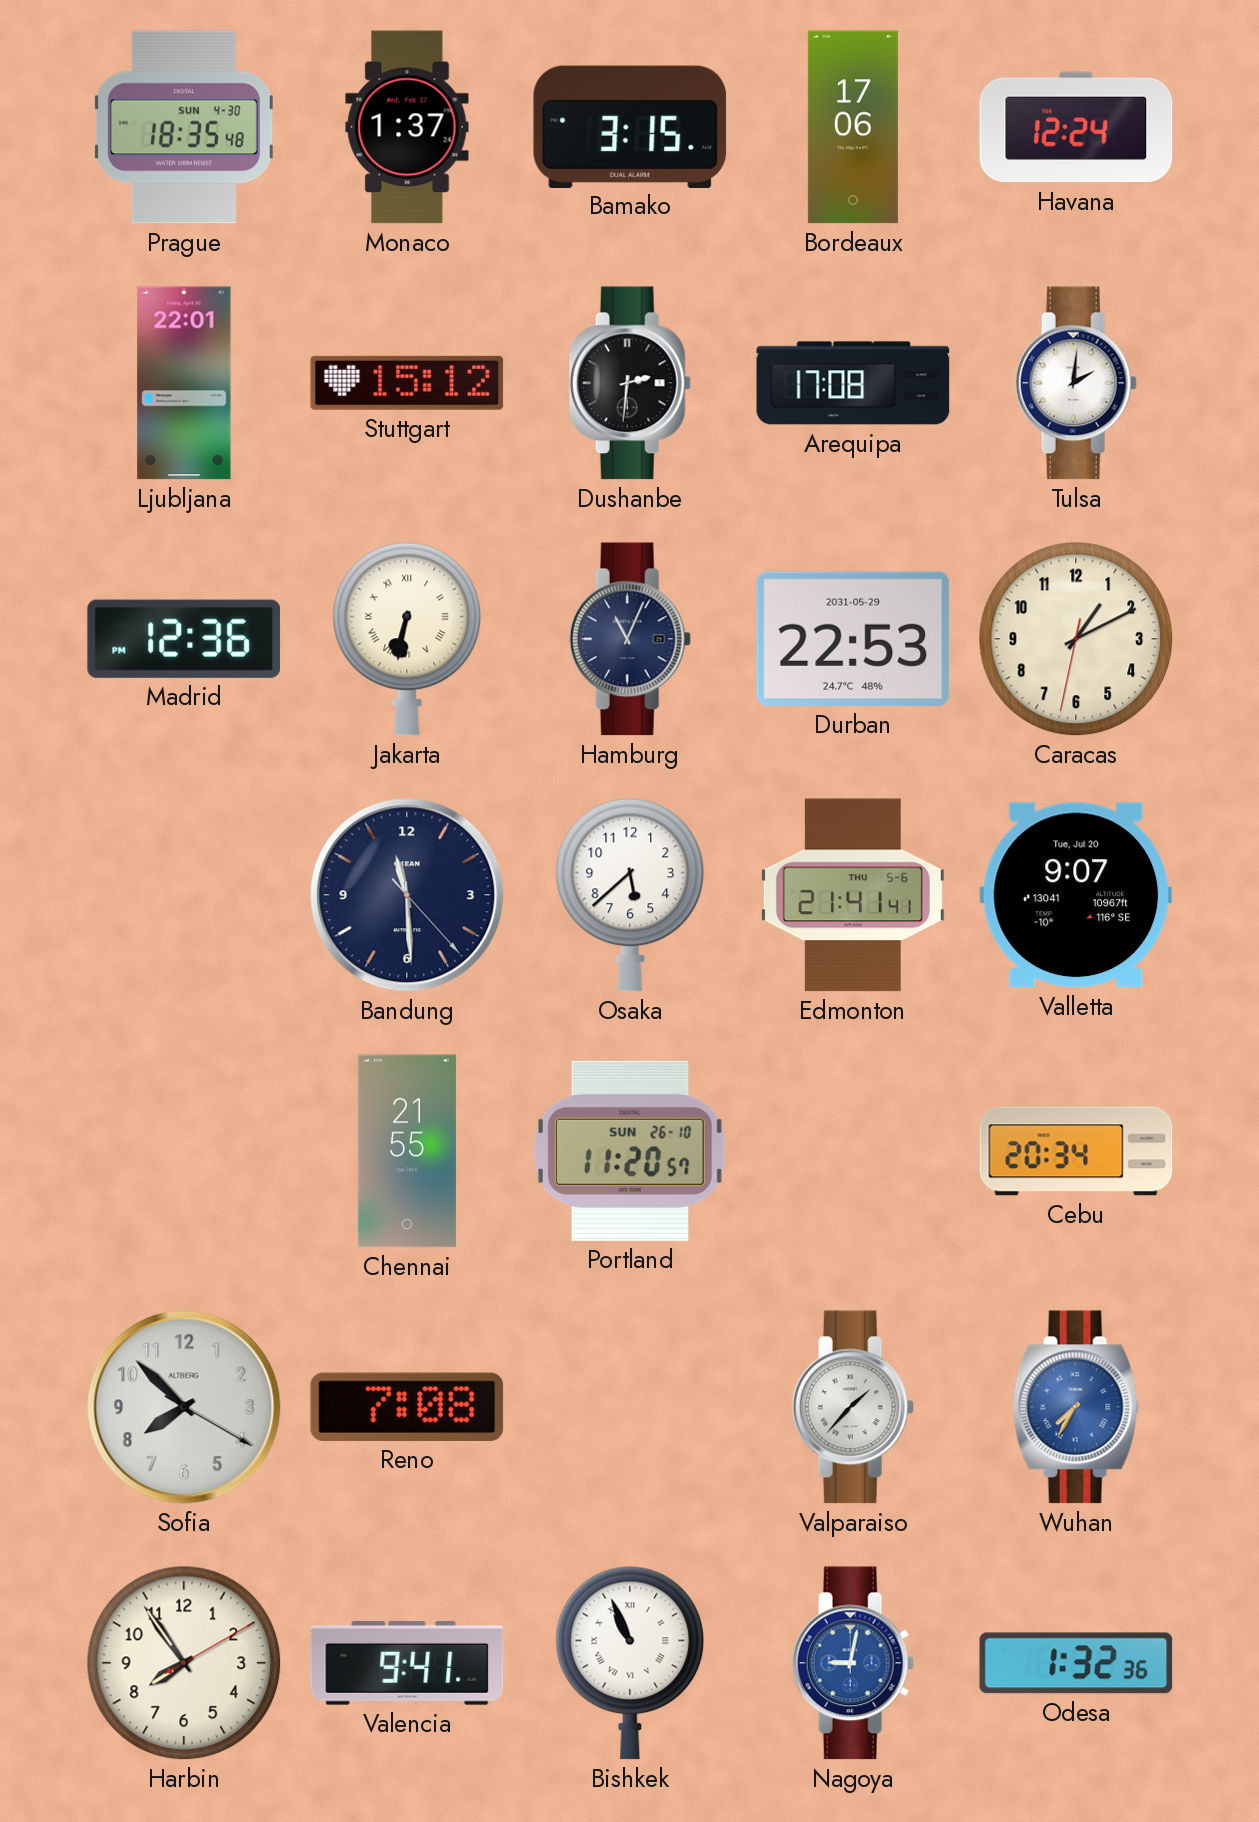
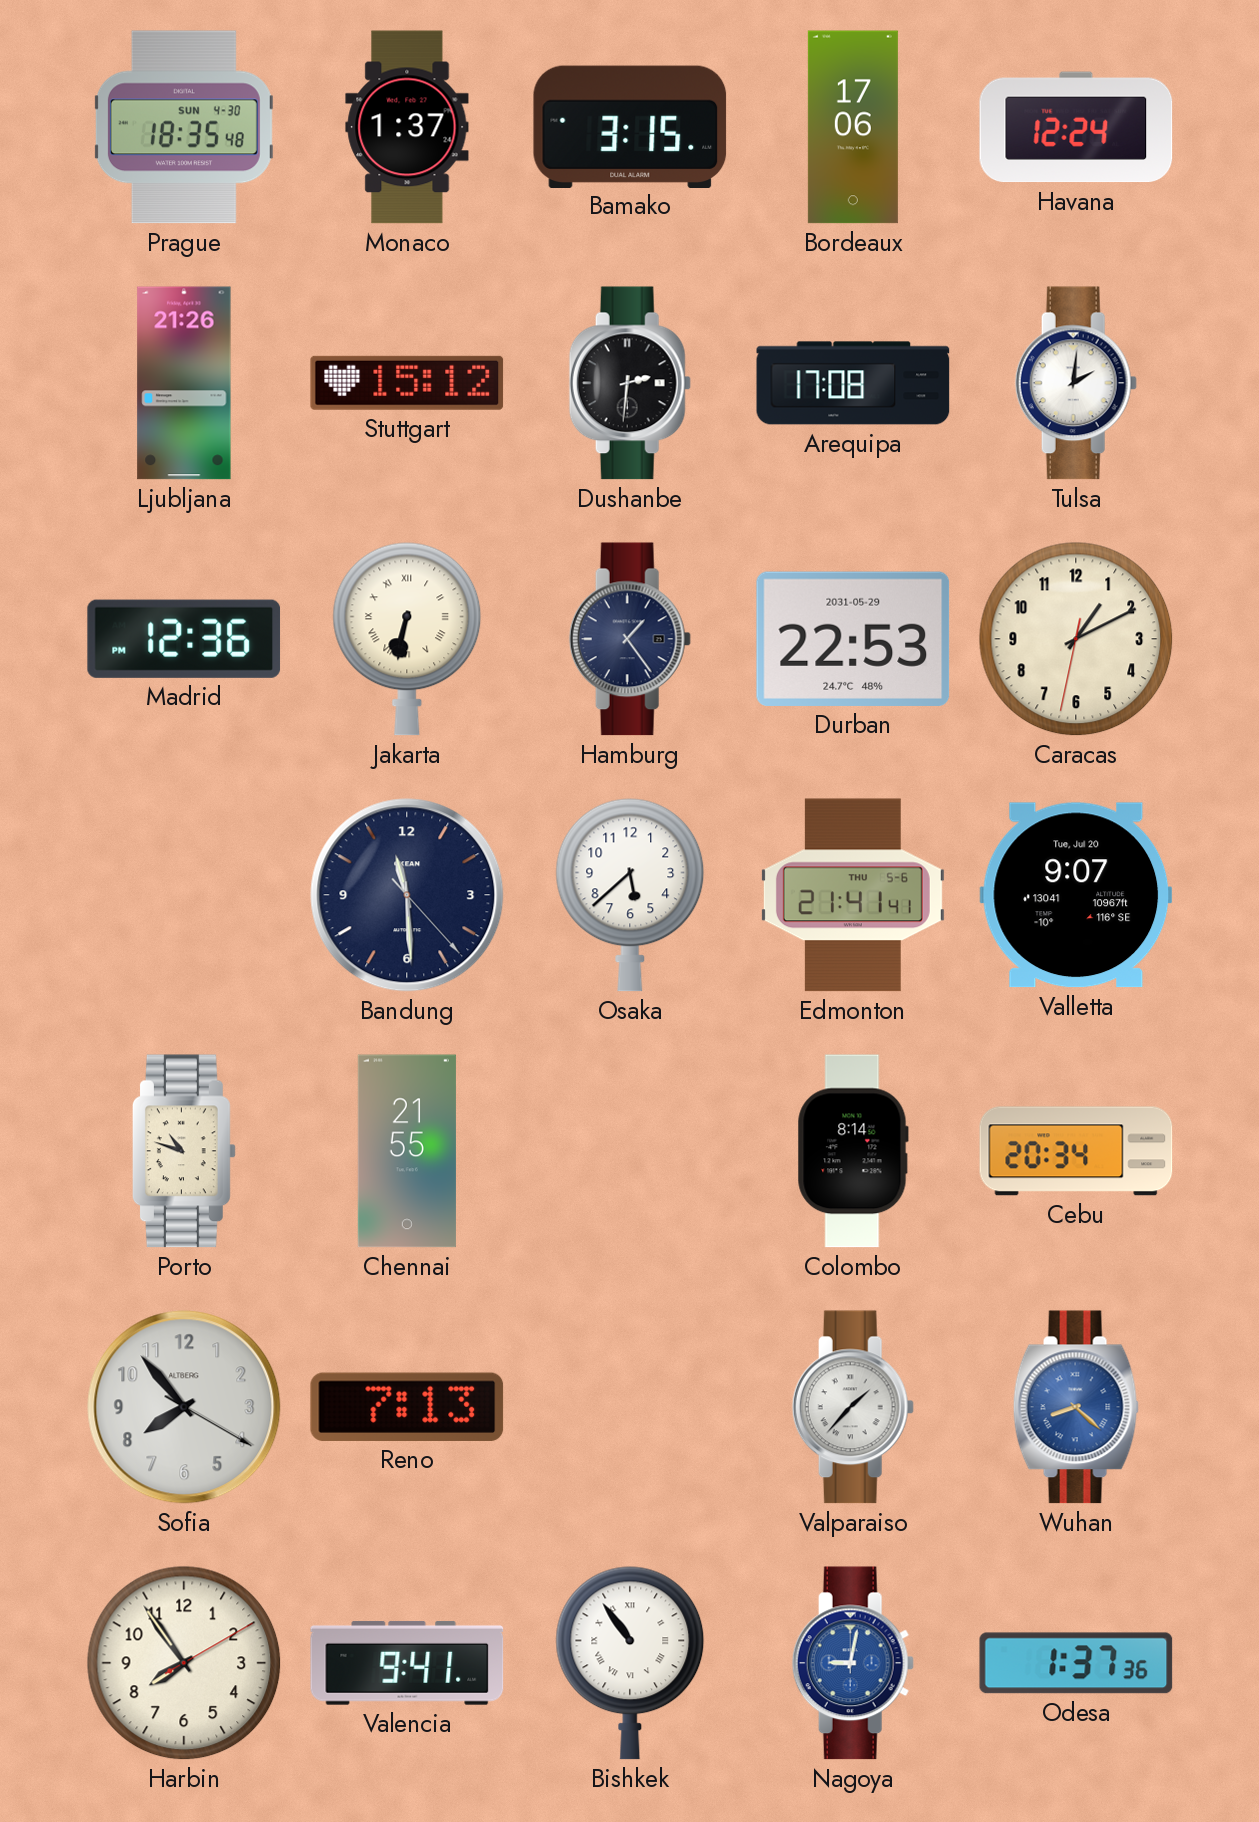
Ljubljana: 22:01 -> 21:26 (184, 383)
Hamburg: 11:04 -> 1:24 (630, 639)
Porto: none -> 10:48 (184, 1151)
Portland: 11:20 -> none (630, 1151)
Colombo: none -> 8:14 (853, 1151)
Sofia: 7:52 -> 7:53 (184, 1407)
Reno: 7:08 -> 7:13 (407, 1407)
Wuhan: 7:35 -> 8:22 (1076, 1407)
Bishkek: 10:56 -> 10:54 (630, 1663)
Odesa: 1:32 -> 1:37 (1076, 1663)
